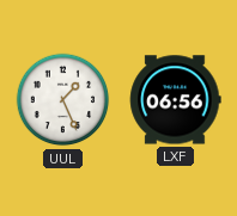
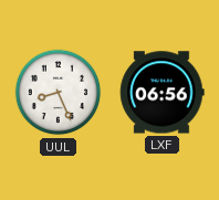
UUL: 1:26 -> 8:26 (59, 93)
